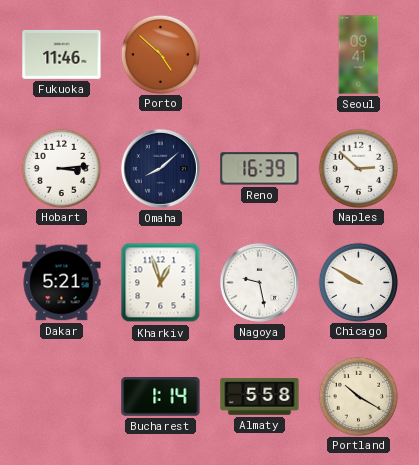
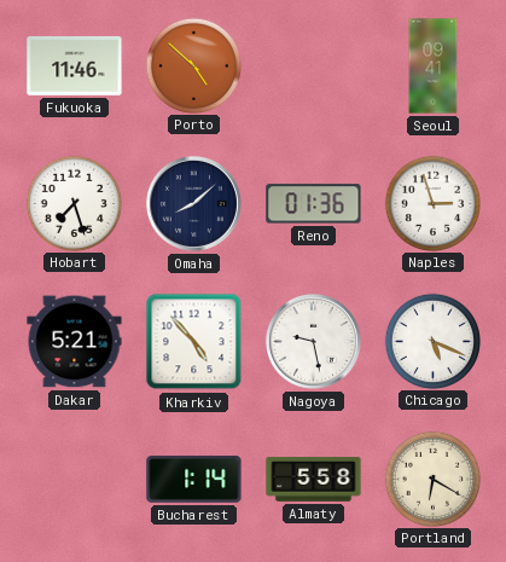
Hobart: 3:14 -> 7:27 (74, 203)
Reno: 16:39 -> 01:36 (314, 204)
Naples: 2:52 -> 2:57 (432, 203)
Kharkiv: 12:57 -> 4:53 (194, 342)
Chicago: 9:50 -> 5:19 (432, 341)
Portland: 10:20 -> 6:20 (432, 479)
